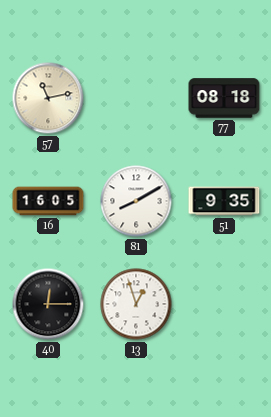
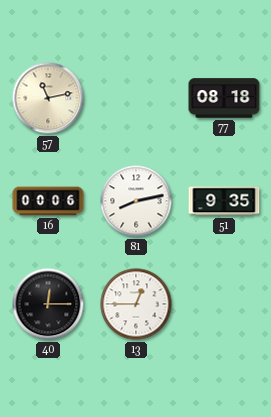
16: 16:05 -> 00:06 (48, 201)
81: 8:10 -> 8:13 (136, 201)
13: 12:57 -> 12:45 (136, 304)
